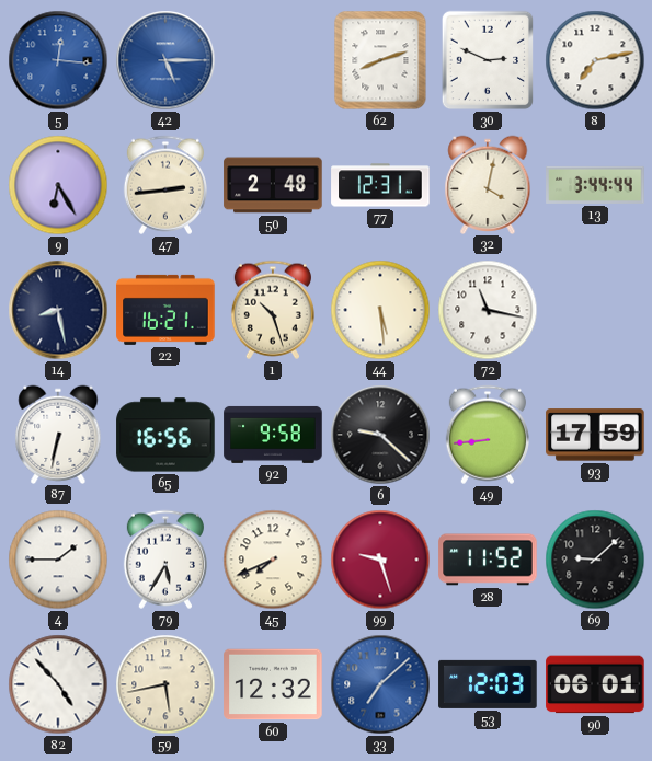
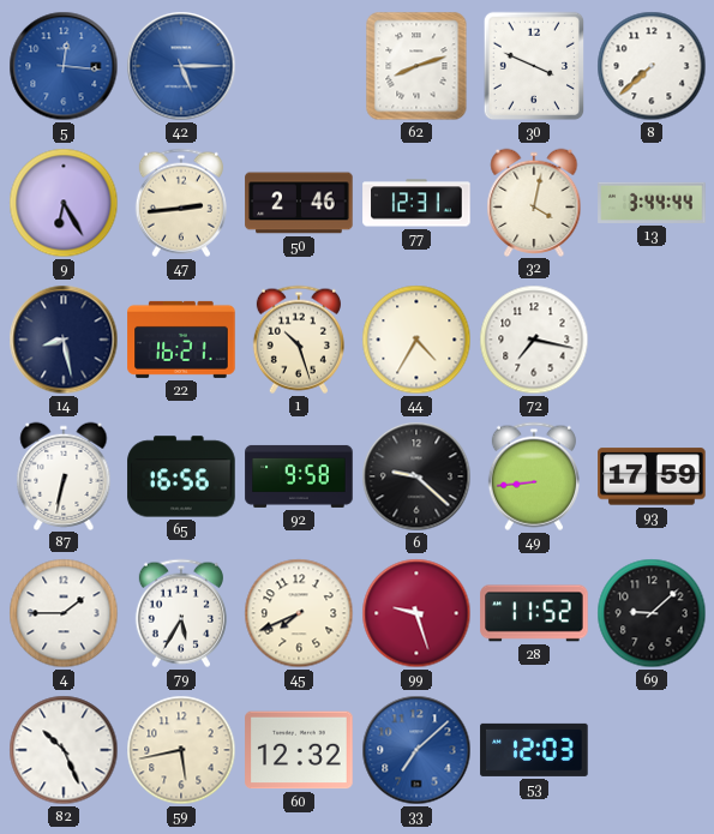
30: 2:49 -> 3:49 (534, 66)
8: 7:13 -> 7:38 (652, 66)
50: 2:48 -> 2:46 (299, 203)
44: 5:29 -> 4:35 (416, 340)
72: 11:17 -> 7:17 (534, 340)
82: 4:53 -> 10:26 (64, 750)
90: 06:01 -> none (595, 684)
